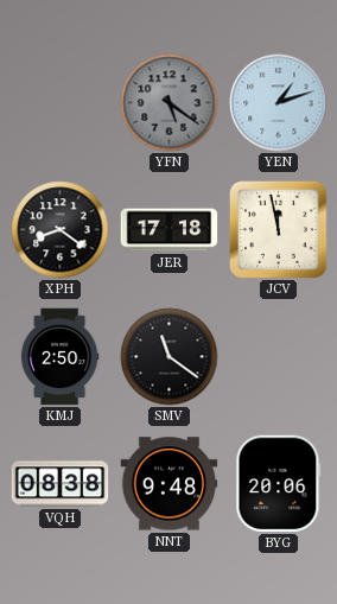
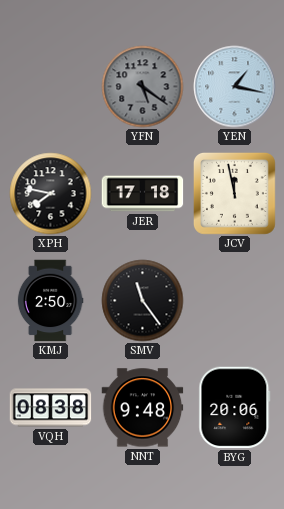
YEN: 1:12 -> 1:17 (235, 87)
XPH: 8:21 -> 7:47 (51, 194)
SMV: 11:21 -> 11:24 (143, 301)
